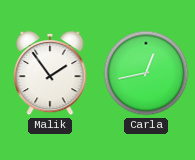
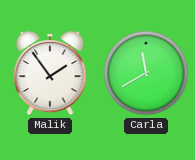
Carla: 12:43 -> 11:40 (146, 73)
